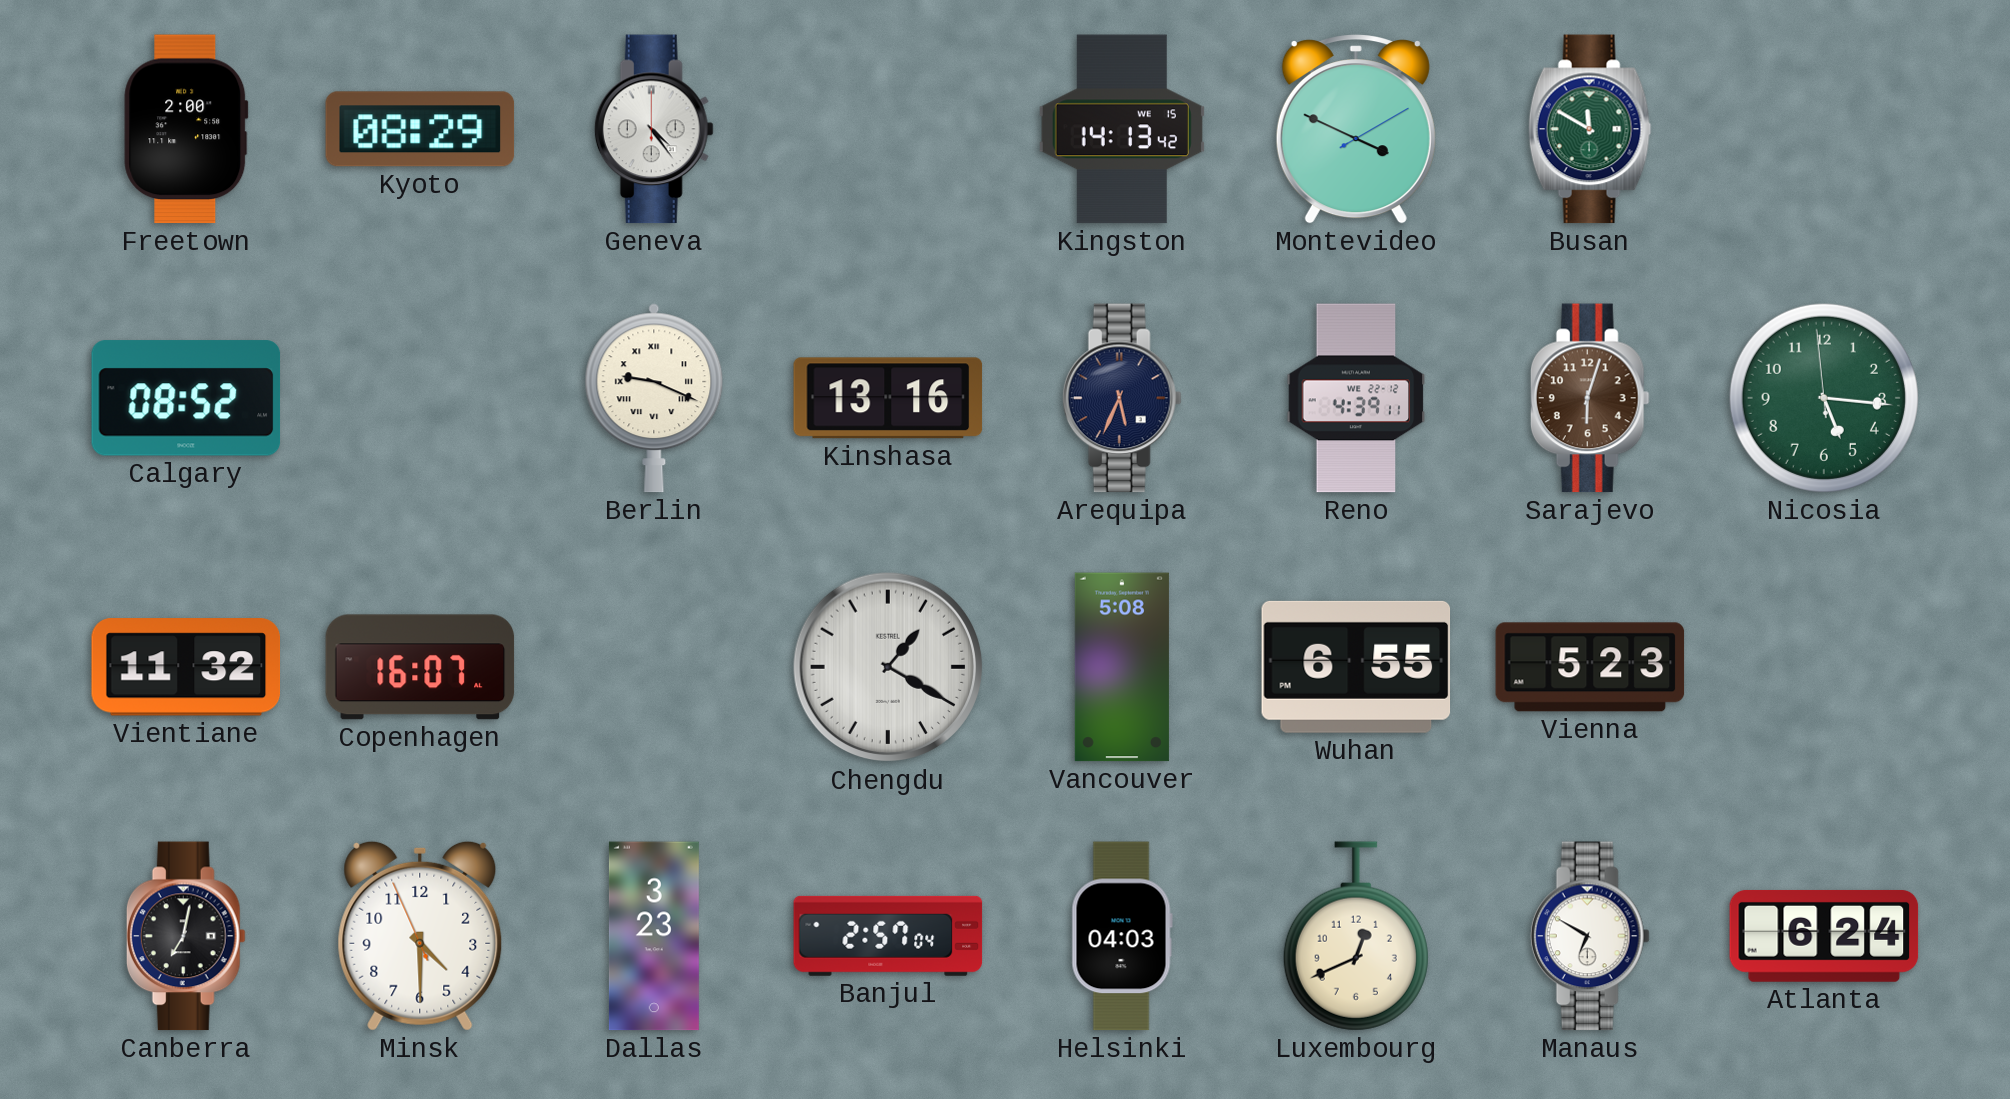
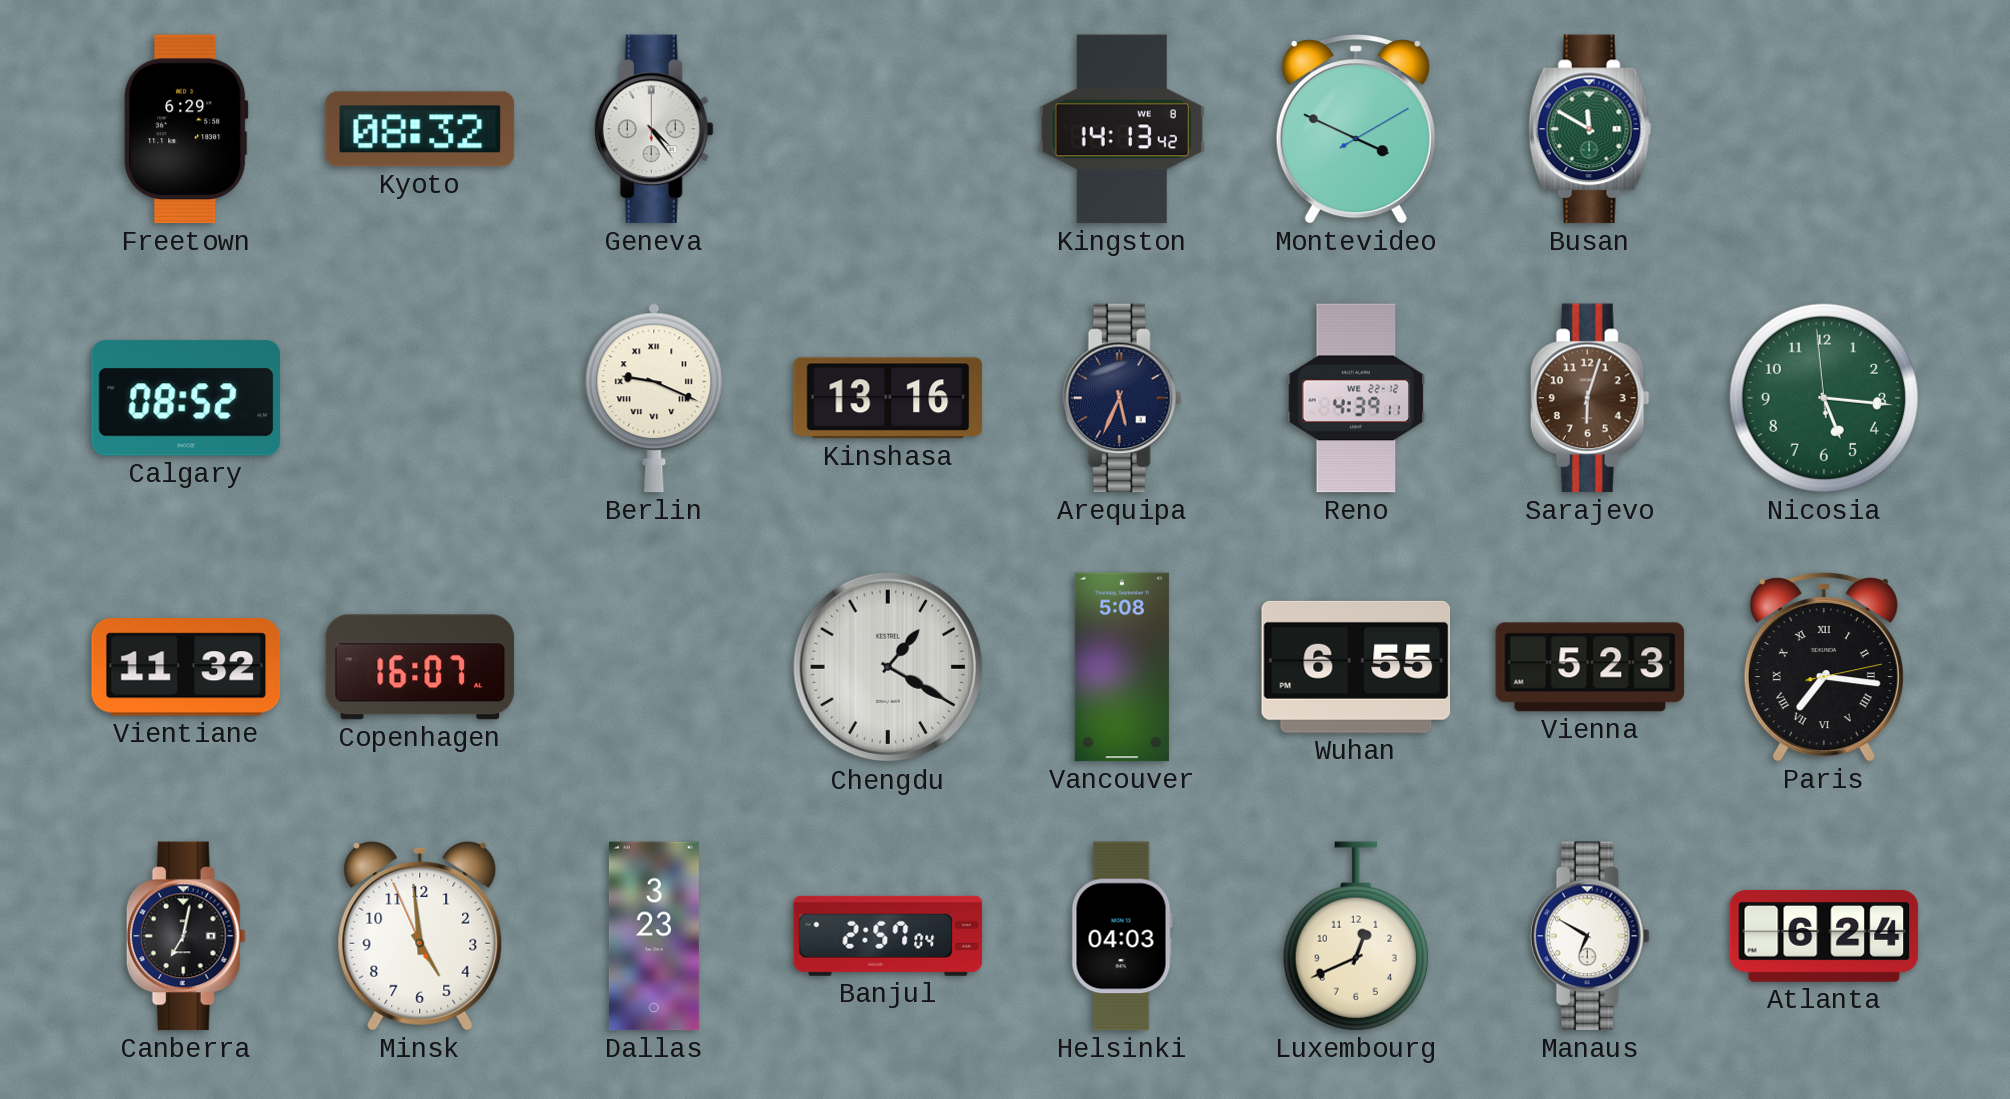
Freetown: 2:00 -> 6:29 (186, 129)
Kyoto: 08:29 -> 08:32 (420, 129)
Kingston date: WE 15 -> WE 8 (1122, 129)
Paris: none -> 7:16 (1824, 667)
Minsk: 4:29 -> 4:58 (420, 936)
